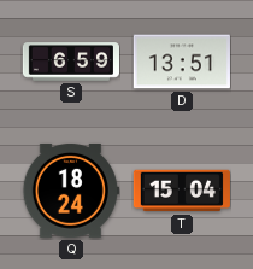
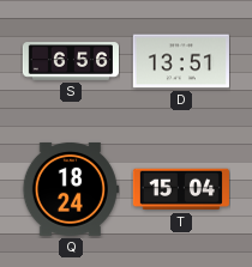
S: 6:59 -> 6:56 (70, 61)
